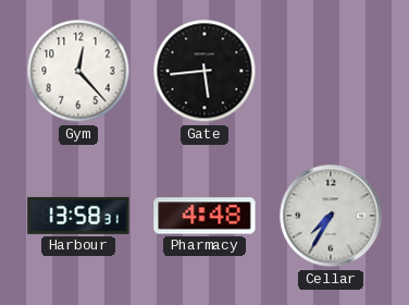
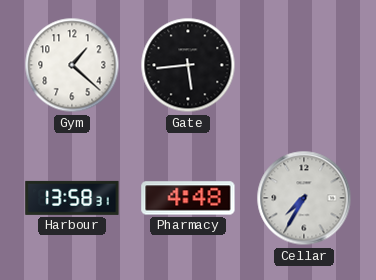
Gym: 12:23 -> 1:22 (72, 65)
